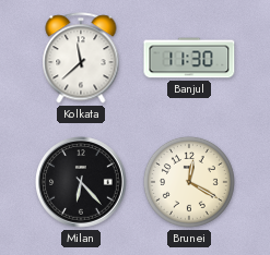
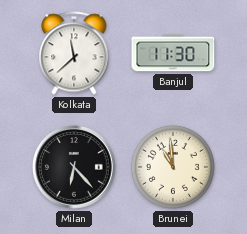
Brunei: 12:20 -> 10:59 (173, 167)
